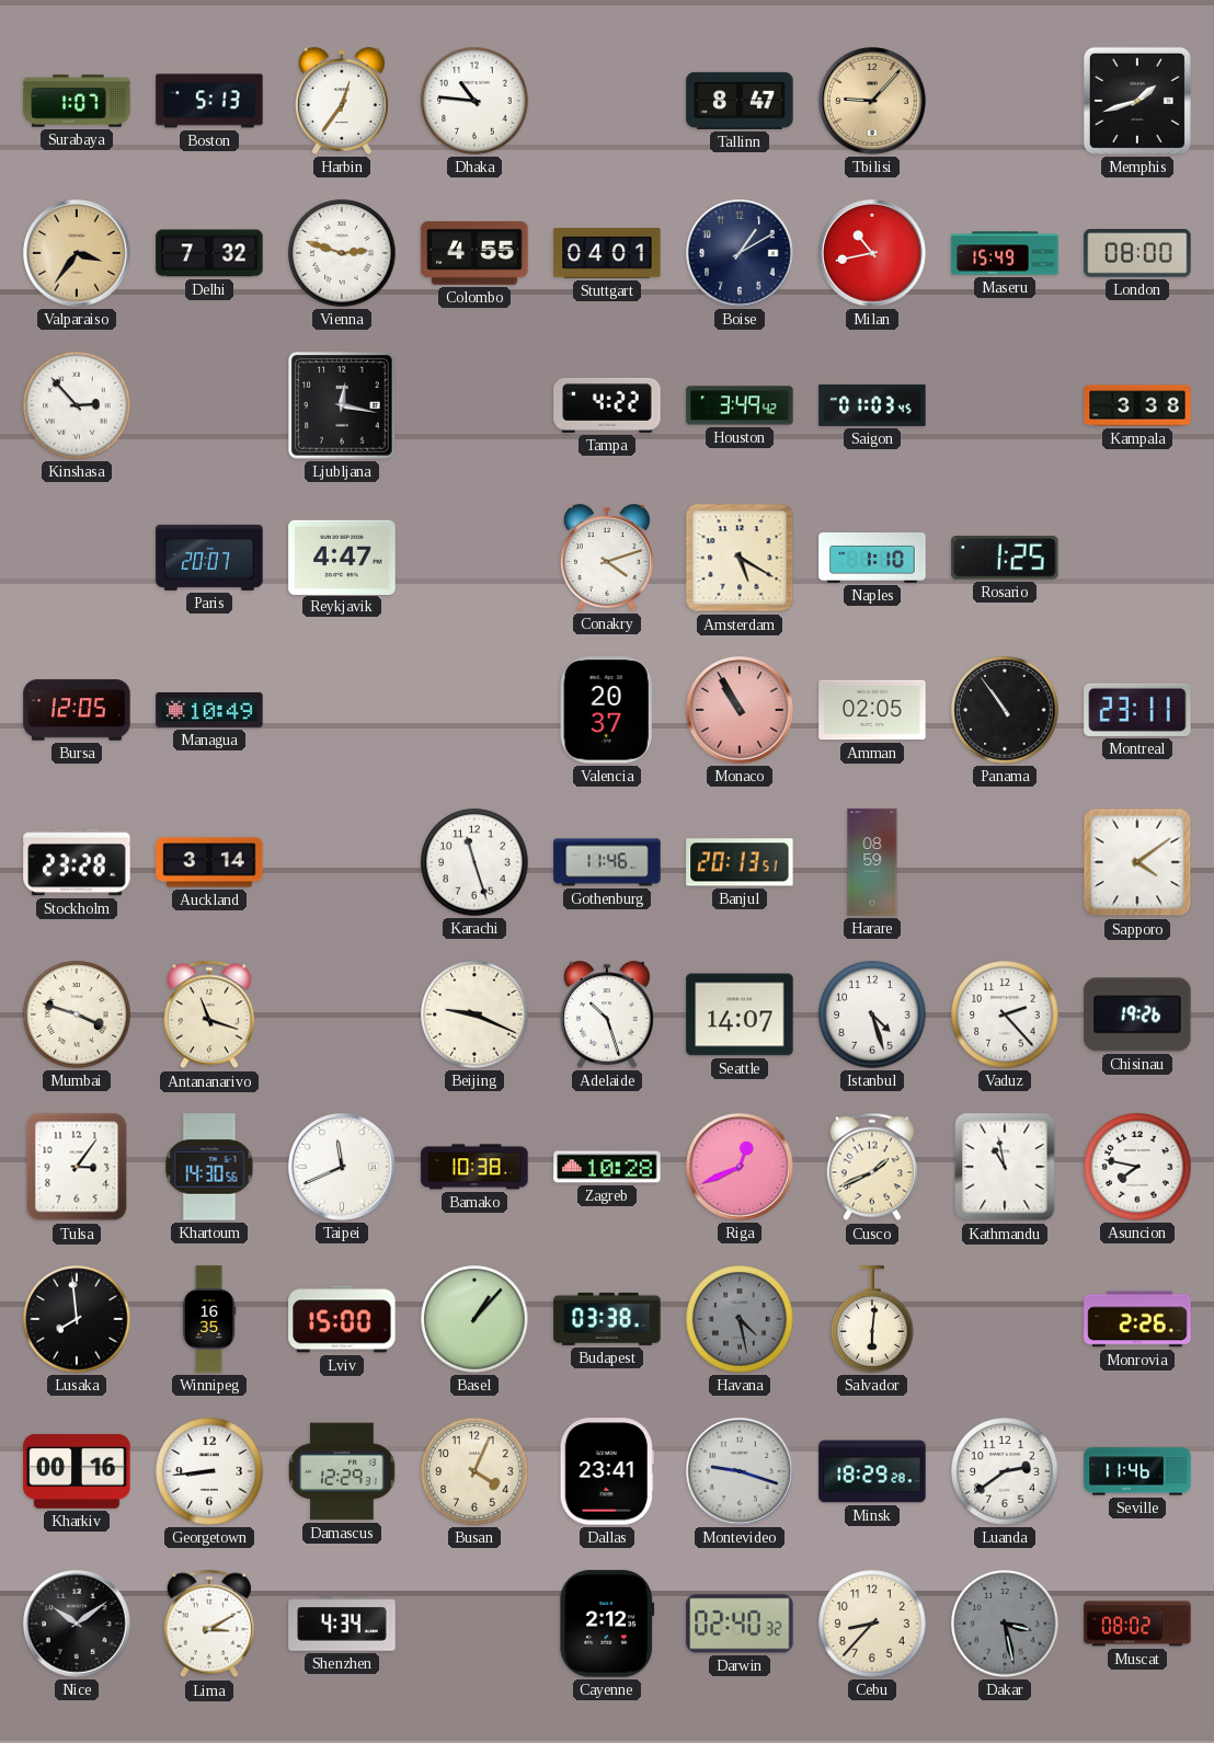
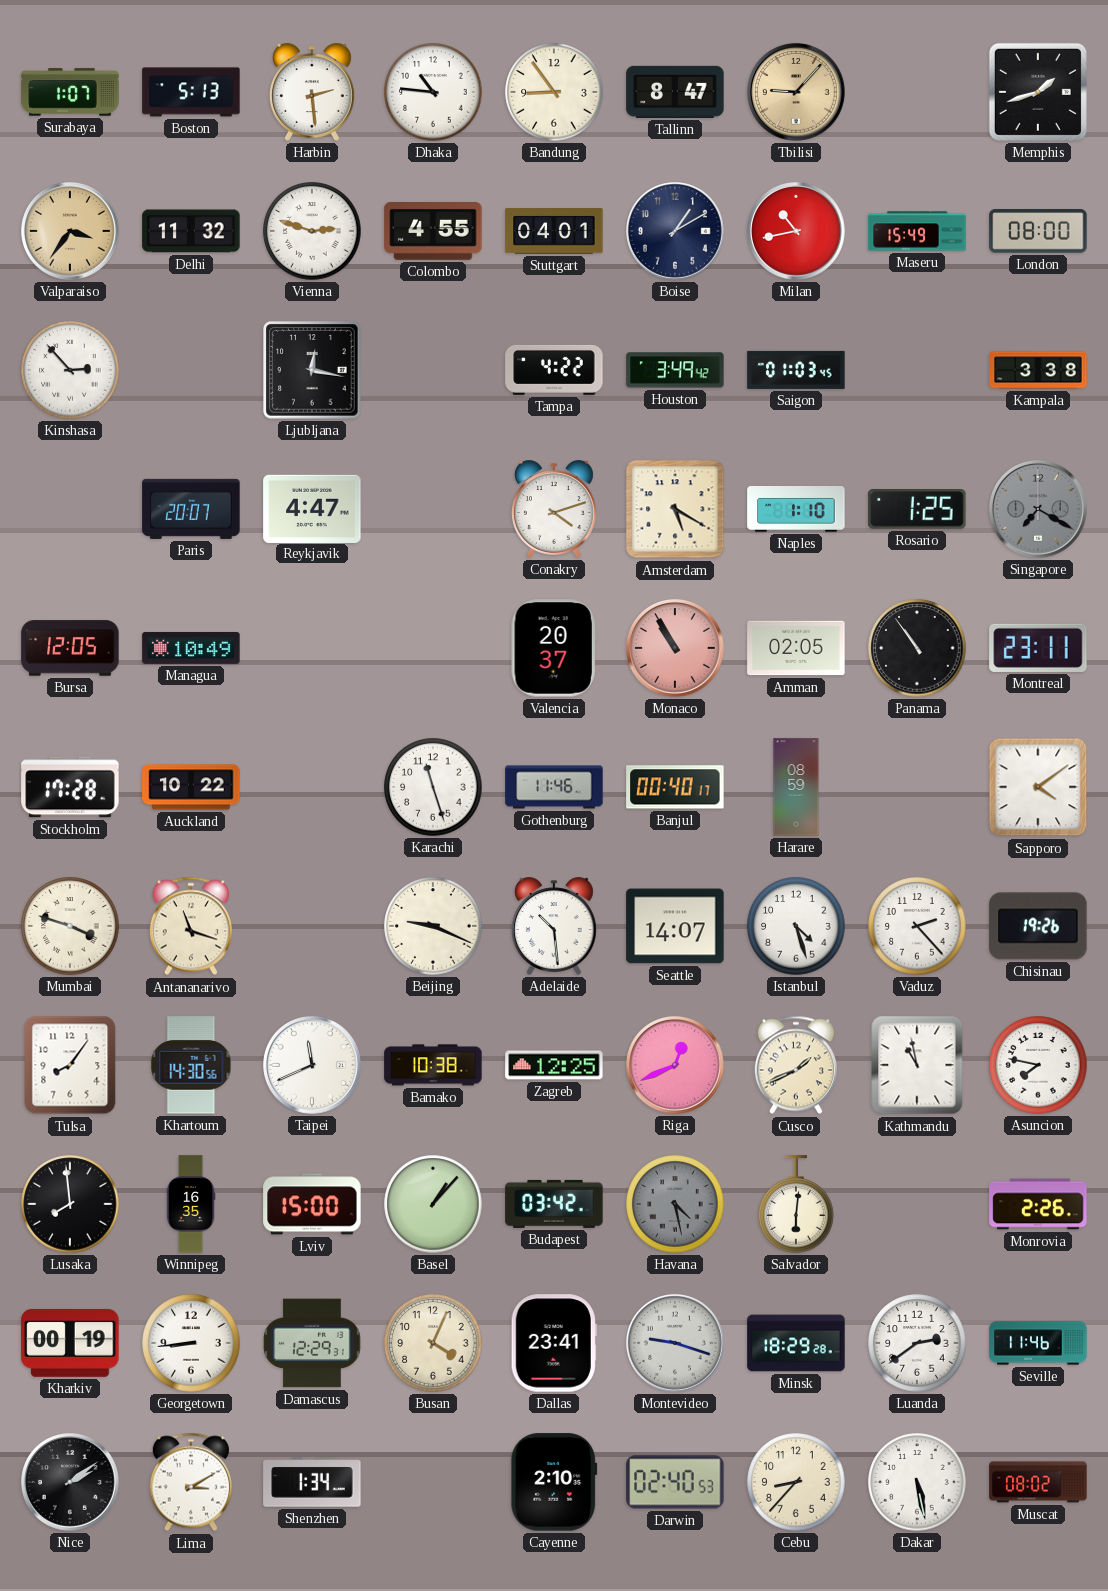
Harbin: 12:36 -> 2:29 (312, 92)
Bandung: none -> 8:54 (554, 92)
Delhi: 7:32 -> 11:32 (191, 231)
Singapore: none -> 7:20 (1039, 510)
Stockholm: 23:28 -> 17:28 (70, 787)
Auckland: 3:14 -> 10:22 (191, 787)
Banjul: 20:13 -> 00:40 (675, 787)
Adelaide: 10:27 -> 10:29 (554, 926)
Tulsa: 3:06 -> 8:06 (70, 1065)
Zagreb: 10:28 -> 12:25 (554, 1065)
Budapest: 03:38 -> 03:42 (554, 1204)
Kharkiv: 00:16 -> 00:19 (70, 1343)
Nice: 10:09 -> 2:09 (71, 1483)
Shenzhen: 4:34 -> 1:34 (312, 1482)
Cayenne: 2:12 -> 2:10 (554, 1482)
Darwin: 02:40:32 -> 02:40:53 (675, 1482)
Dakar: 3:28 -> 5:28 (917, 1482)
Dakar dial: grey -> white (917, 1482)
